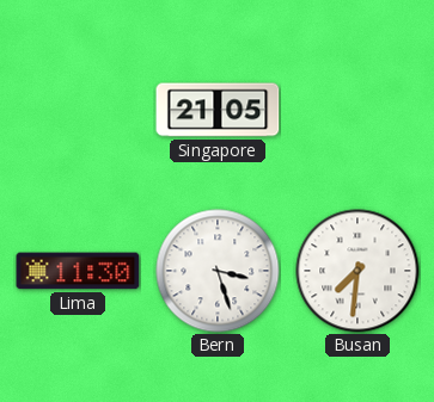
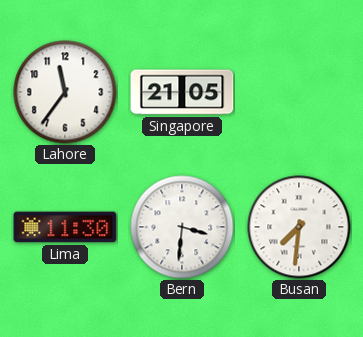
Lahore: none -> 11:36 (65, 92)
Bern: 3:27 -> 3:31 (182, 227)
